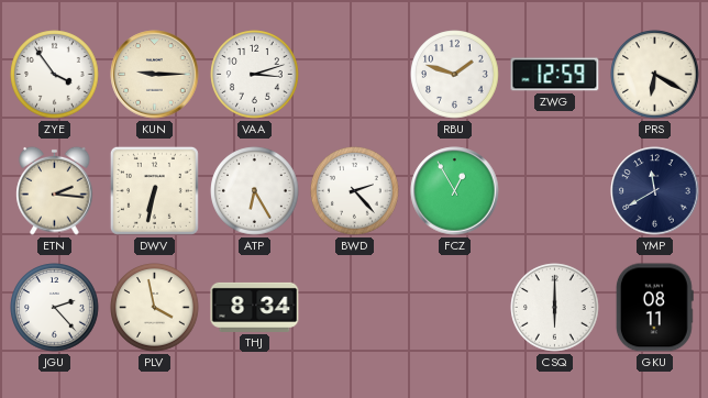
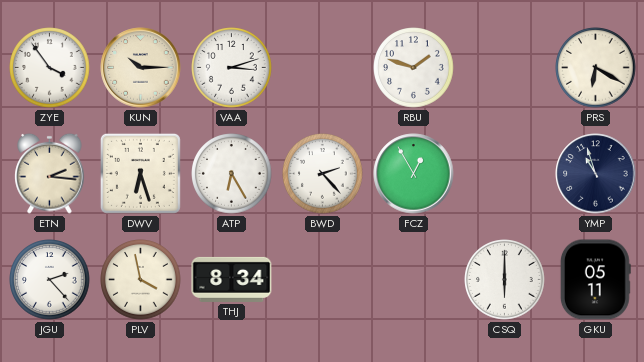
KUN: 9:15 -> 10:15 (141, 68)
ZWG: 12:59 -> none (555, 75)
DWV: 6:32 -> 6:27 (140, 173)
YMP: 11:40 -> 10:57 (596, 174)
GKU: 08:11 -> 05:11 (595, 280)
